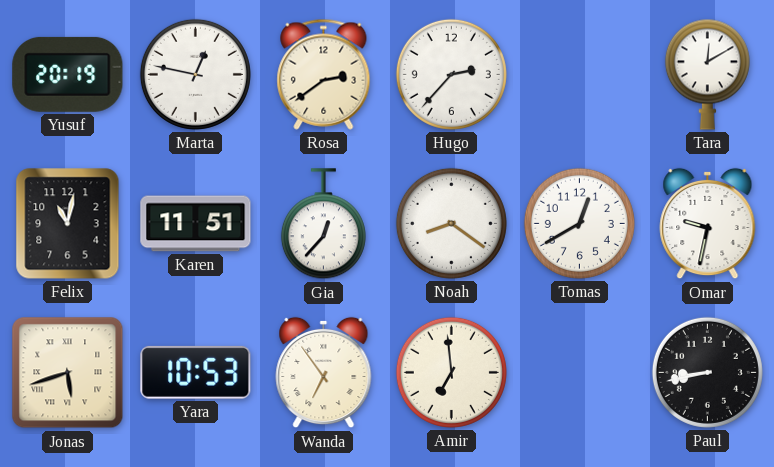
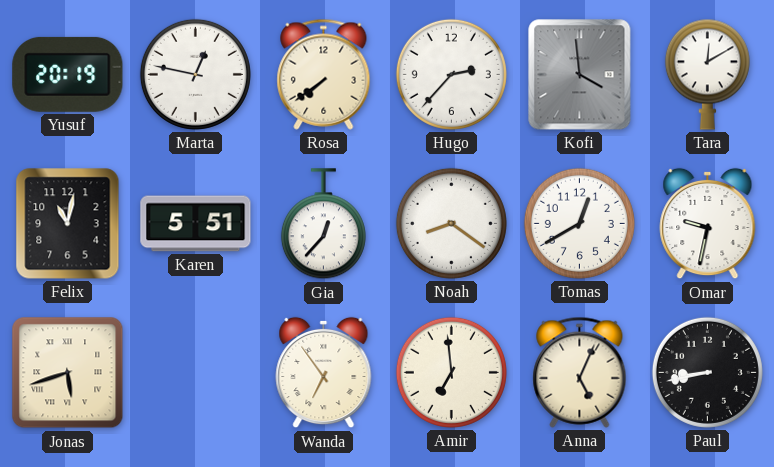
Rosa: 2:39 -> 7:39 (324, 74)
Kofi: none -> 3:59 (580, 75)
Karen: 11:51 -> 5:51 (196, 224)
Yara: 10:53 -> none (196, 372)
Anna: none -> 5:04 (580, 372)
